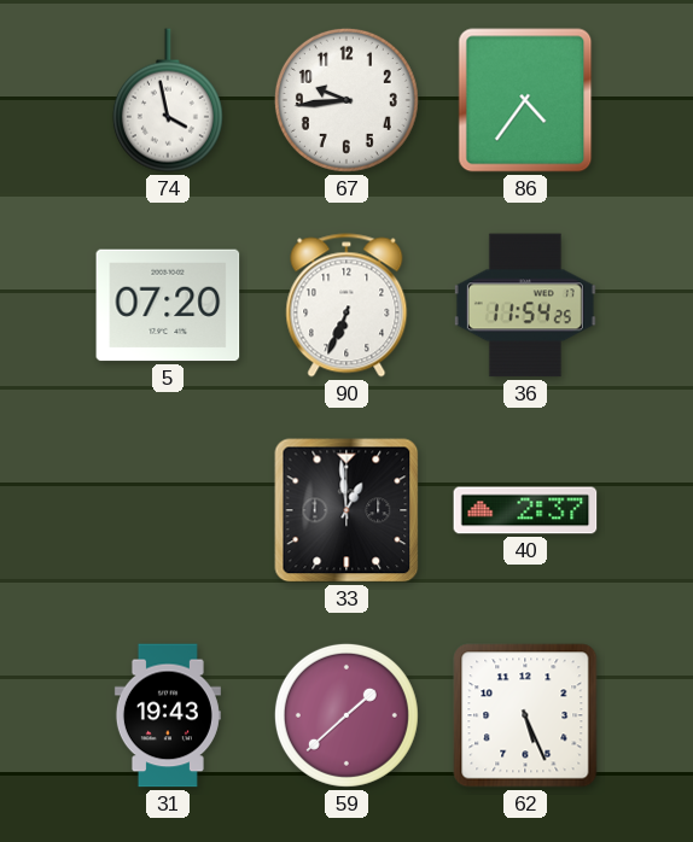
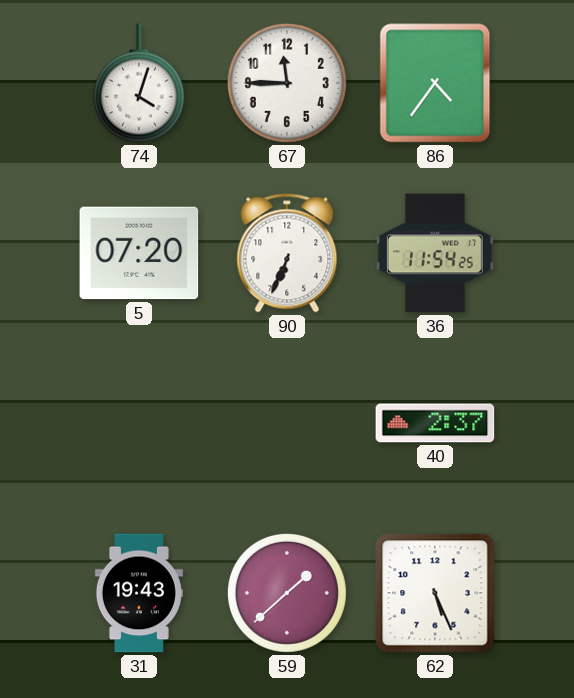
74: 3:58 -> 4:03 (139, 83)
67: 9:44 -> 11:45 (287, 83)
33: 12:59 -> none (346, 510)
